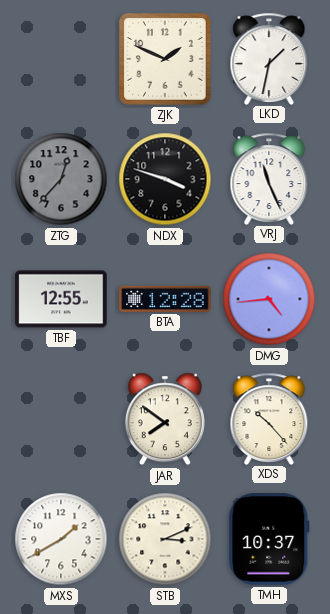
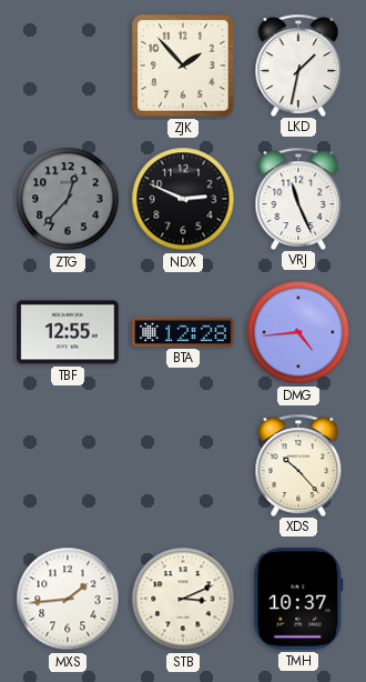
ZJK: 1:49 -> 1:53 (183, 66)
NDX: 3:48 -> 2:49 (183, 199)
JAR: 7:51 -> none (165, 419)
MXS: 1:40 -> 1:44 (68, 599)
